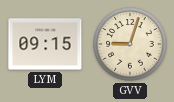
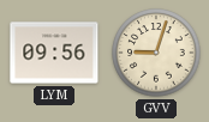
LYM: 09:15 -> 09:56 (54, 53)
